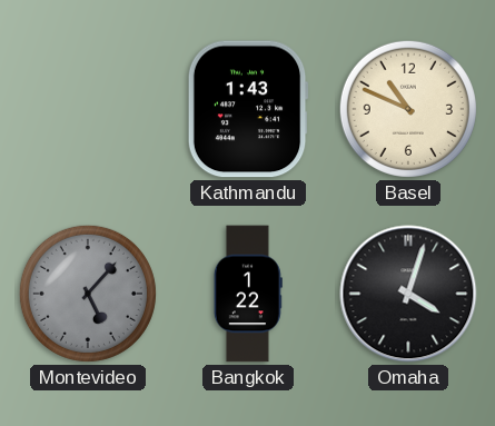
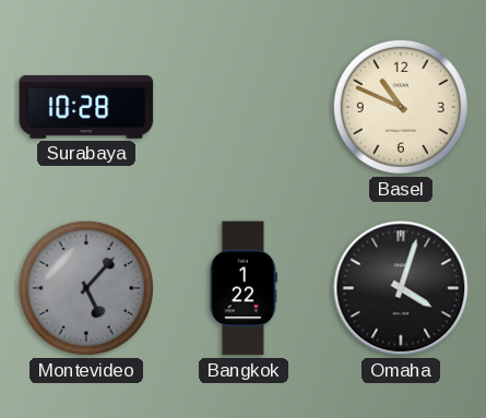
Surabaya: none -> 10:28 (86, 107)
Kathmandu: 1:43 -> none (248, 109)
